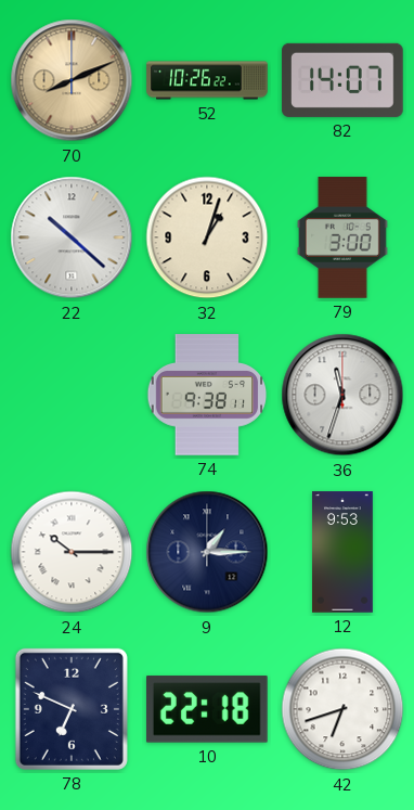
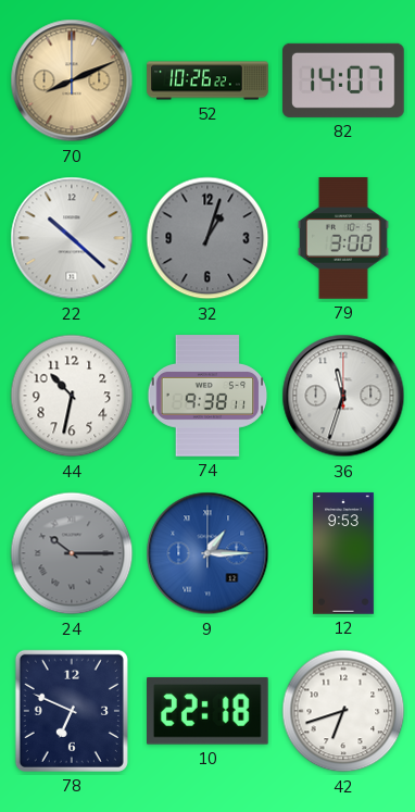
32 dial: cream -> grey (207, 238)
44: none -> 10:32 (72, 396)
24 dial: white -> grey (72, 553)
9 dial: navy -> blue (207, 553)
